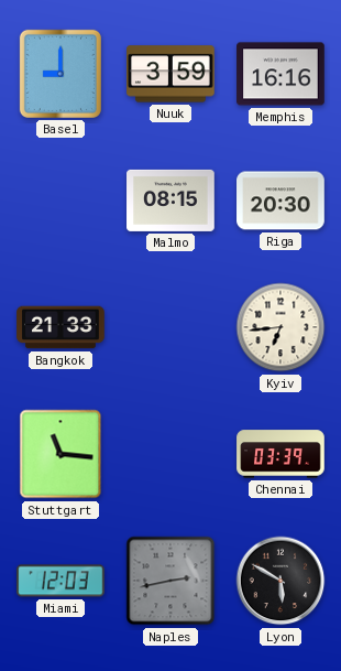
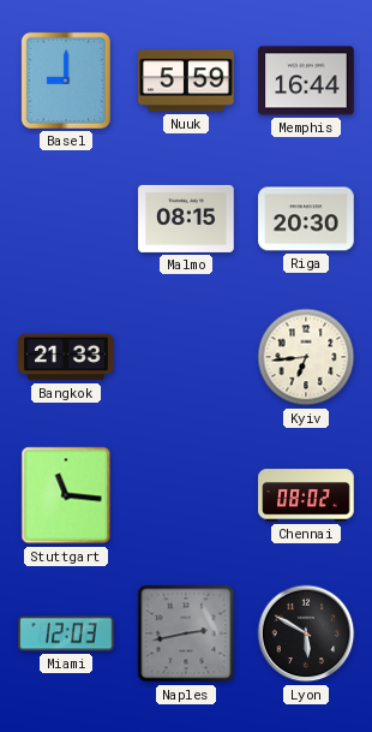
Nuuk: 3:59 -> 5:59 (186, 81)
Memphis: 16:16 -> 16:44 (306, 81)
Chennai: 03:39 -> 08:02 (306, 495)
